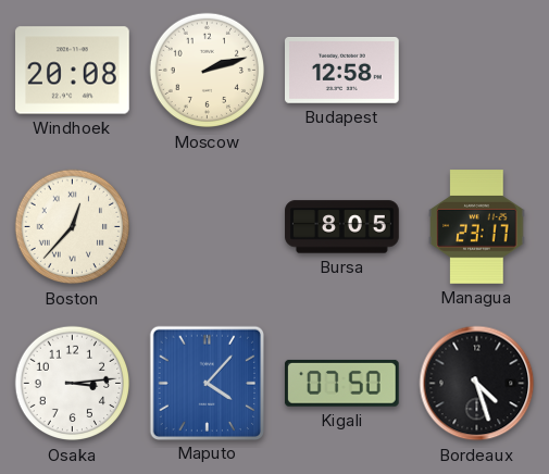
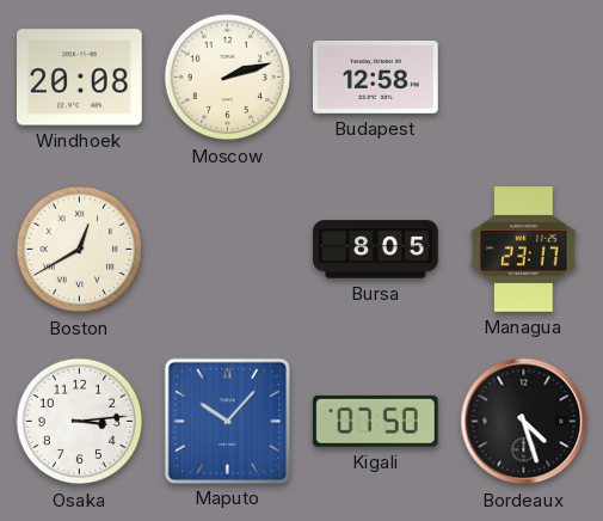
Boston: 12:37 -> 12:40 (80, 250)
Maputo: 4:07 -> 10:07 (227, 421)
